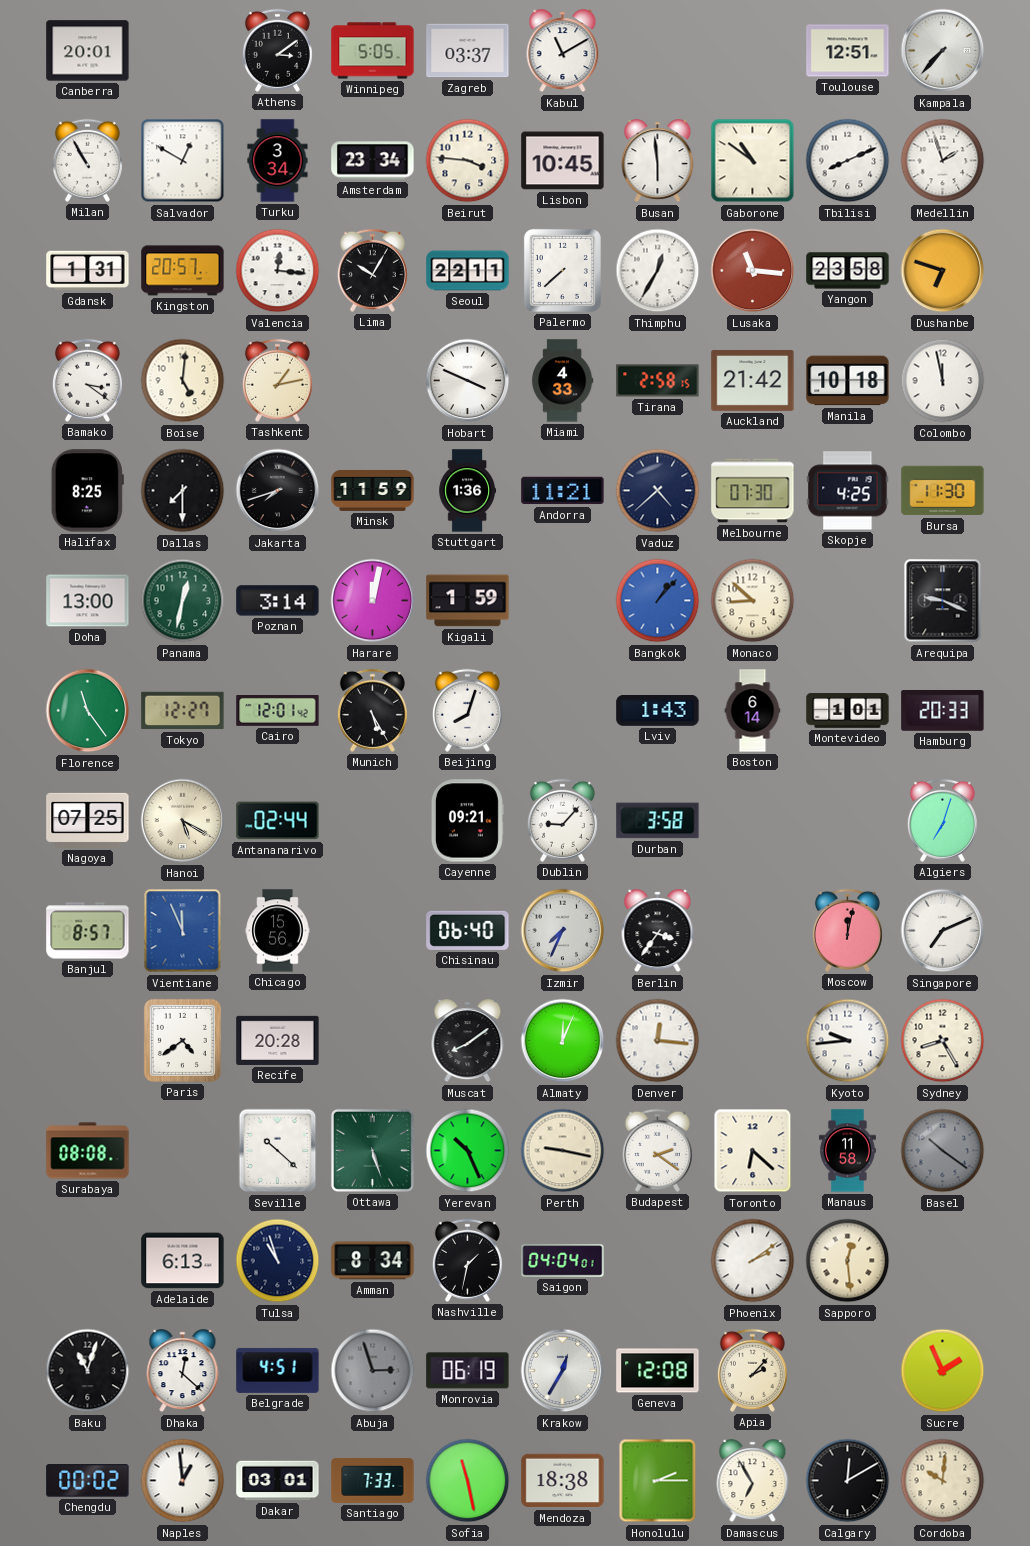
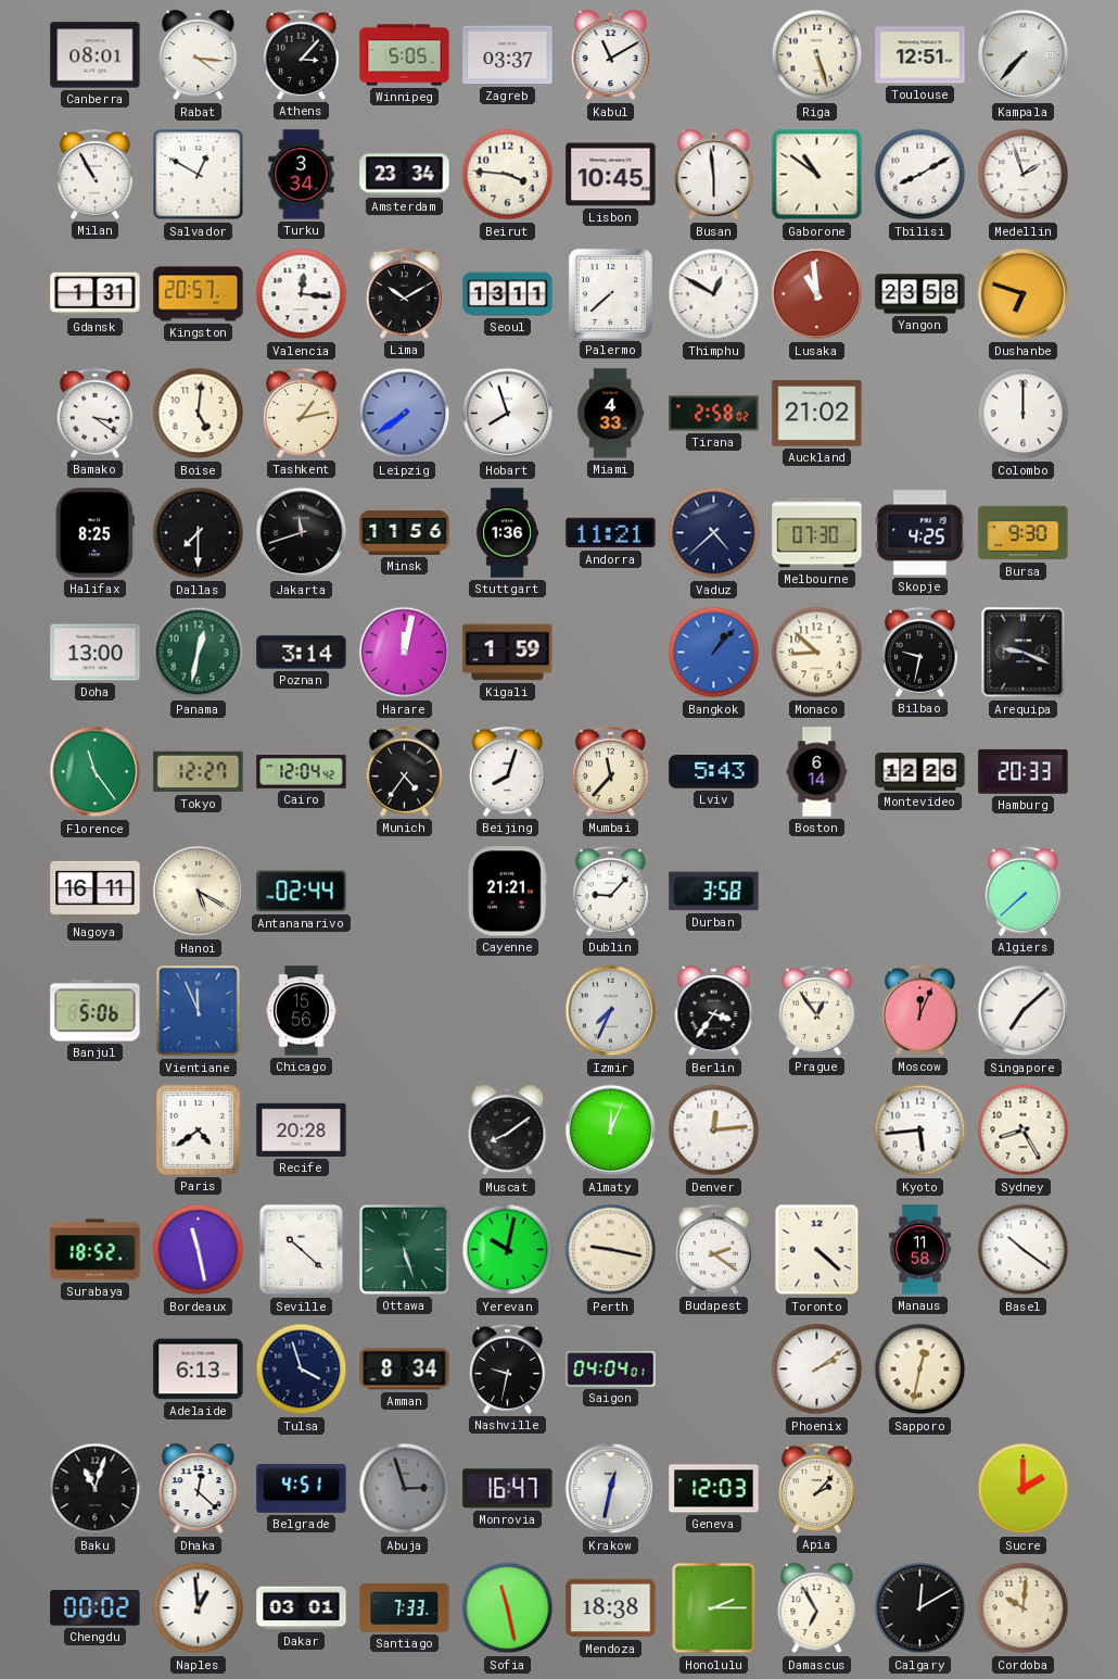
Canberra: 20:01 -> 08:01 (96, 55)
Rabat: none -> 4:16 (199, 55)
Athens: 3:09 -> 3:07 (301, 54)
Riga: none -> 5:27 (817, 55)
Tbilisi: 8:11 -> 8:10 (920, 175)
Lima: 10:05 -> 10:10 (404, 293)
Seoul: 22:11 -> 13:11 (508, 294)
Thimphu: 12:35 -> 12:50 (714, 294)
Lusaka: 11:16 -> 10:59 (817, 294)
Leipzig: none -> 7:39 (405, 414)
Hobart: 3:49 -> 7:57 (508, 414)
Tirana: 2:58:15 -> 2:58:02 (714, 414)
Auckland: 21:42 -> 21:02 (817, 413)
Manila: 10:18 -> none (848, 381)
Colombo: 11:58 -> 12:00 (1024, 414)
Jakarta: 7:42 -> 11:42 (302, 533)
Minsk: 11:59 -> 11:56 (405, 532)
Bursa: 11:30 -> 9:30 (1024, 533)
Bilbao: none -> 9:32 (919, 652)
Cairo: 12:01 -> 12:04 (302, 772)
Munich: 5:25 -> 4:36 (404, 771)
Mumbai: none -> 11:37 (610, 771)
Lviv: 1:43 -> 5:43 (714, 772)
Montevideo: 1:01 -> 12:26 (920, 772)
Nagoya: 07:25 -> 16:11 (96, 891)
Cayenne: 09:21 -> 21:21 (507, 892)
Algiers: 7:03 -> 7:38 (1022, 891)
Banjul: 8:57 -> 5:06 (96, 1011)
Chisinau: 06:40 -> none (468, 930)
Prague: none -> 12:54 (816, 1010)
Moscow: 12:02 -> 12:04 (919, 1010)
Singapore: 7:11 -> 7:08 (1024, 1011)
Denver: 12:16 -> 12:14 (714, 1131)
Kyoto: 9:44 -> 5:44 (920, 1131)
Surabaya: 08:08 -> 18:52 (96, 1250)
Bordeaux: none -> 11:28 (199, 1250)
Yerevan: 10:26 -> 10:02 (508, 1250)
Toronto: 6:22 -> 4:22 (817, 1250)
Basel dial: grey -> white (1024, 1250)
Tulsa: 10:57 -> 3:57 (302, 1369)
Nashville: 1:32 -> 9:32 (507, 1368)
Sapporo: 12:29 -> 12:32 (920, 1369)
Monrovia: 06:19 -> 16:47 (508, 1489)
Krakow: 12:35 -> 12:32 (611, 1489)
Geneva: 12:08 -> 12:03 (714, 1489)
Sucre: 1:56 -> 2:00 (1024, 1489)
